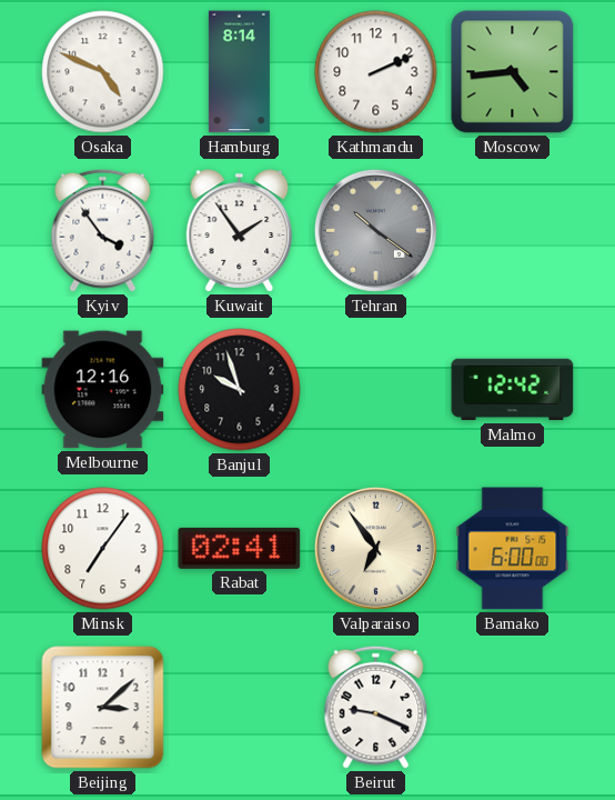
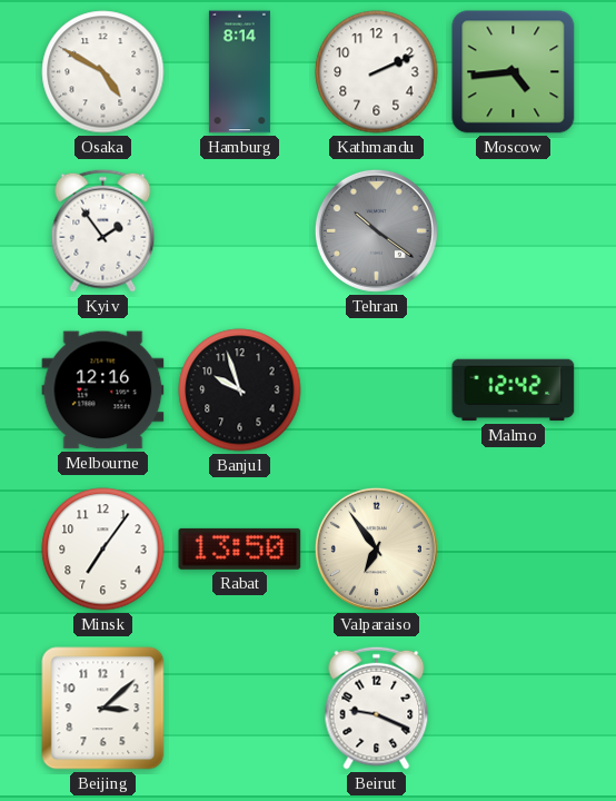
Osaka: 4:49 -> 4:50 (103, 72)
Kyiv: 3:54 -> 1:54 (103, 230)
Kuwait: 1:54 -> none (240, 231)
Rabat: 02:41 -> 13:50 (240, 548)
Bamako: 6:00 -> none (513, 549)
